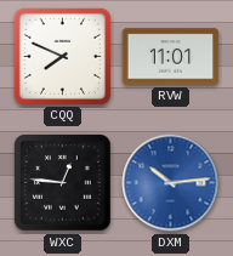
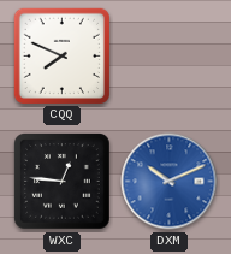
RVW: 11:01 -> none (171, 57)
DXM: 10:14 -> 10:11 (170, 182)
